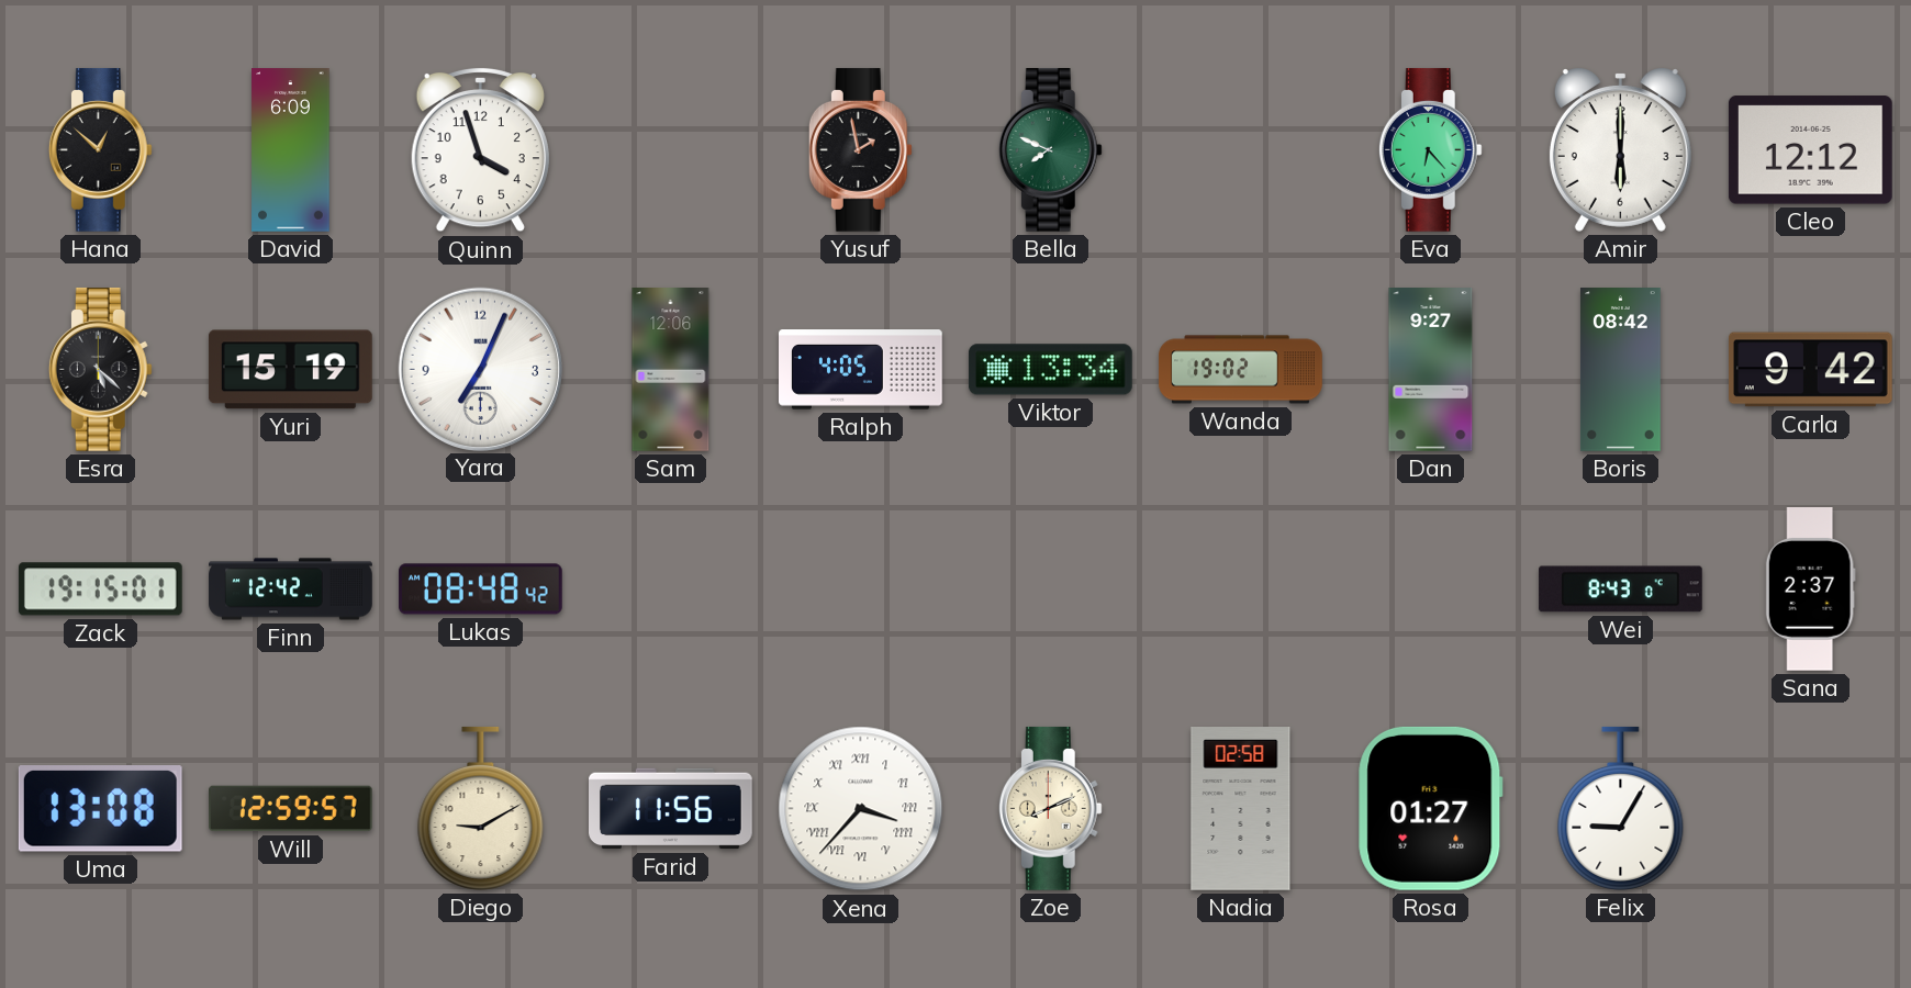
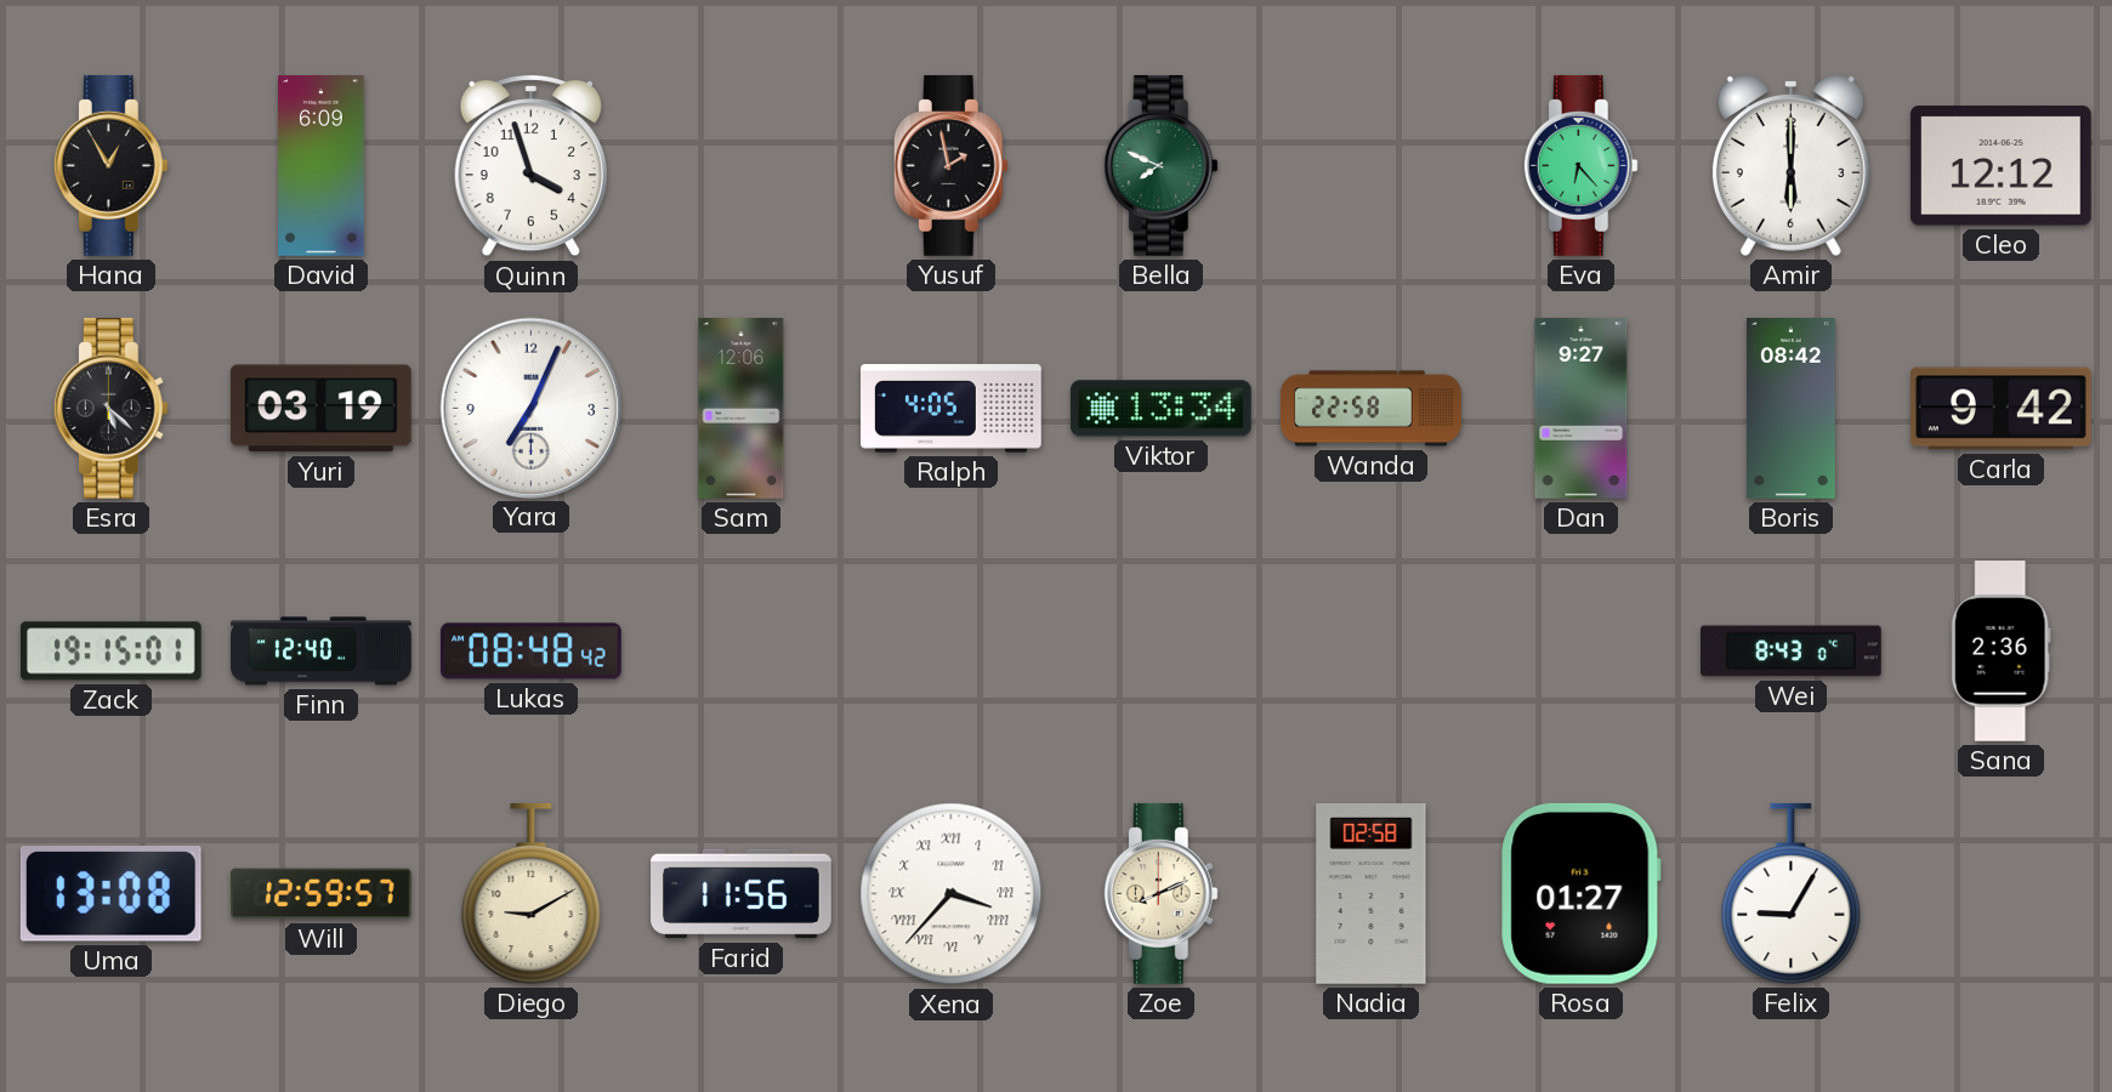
Hana: 12:52 -> 12:55 (110, 166)
Yuri: 15:19 -> 03:19 (320, 409)
Wanda: 19:02 -> 22:58 (1372, 409)
Finn: 12:42 -> 12:40 (322, 652)
Sana: 2:37 -> 2:36 (2000, 652)
